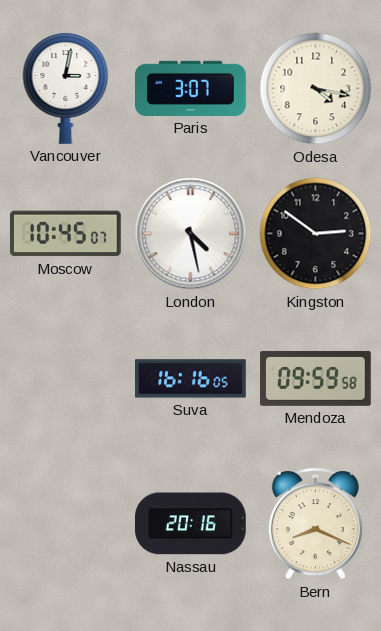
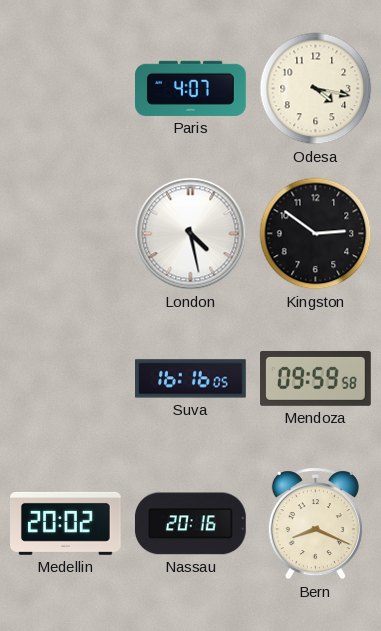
Vancouver: 3:02 -> none (66, 88)
Paris: 3:07 -> 4:07 (191, 88)
Moscow: 10:45 -> none (65, 234)
Medellin: none -> 20:02 (66, 523)
